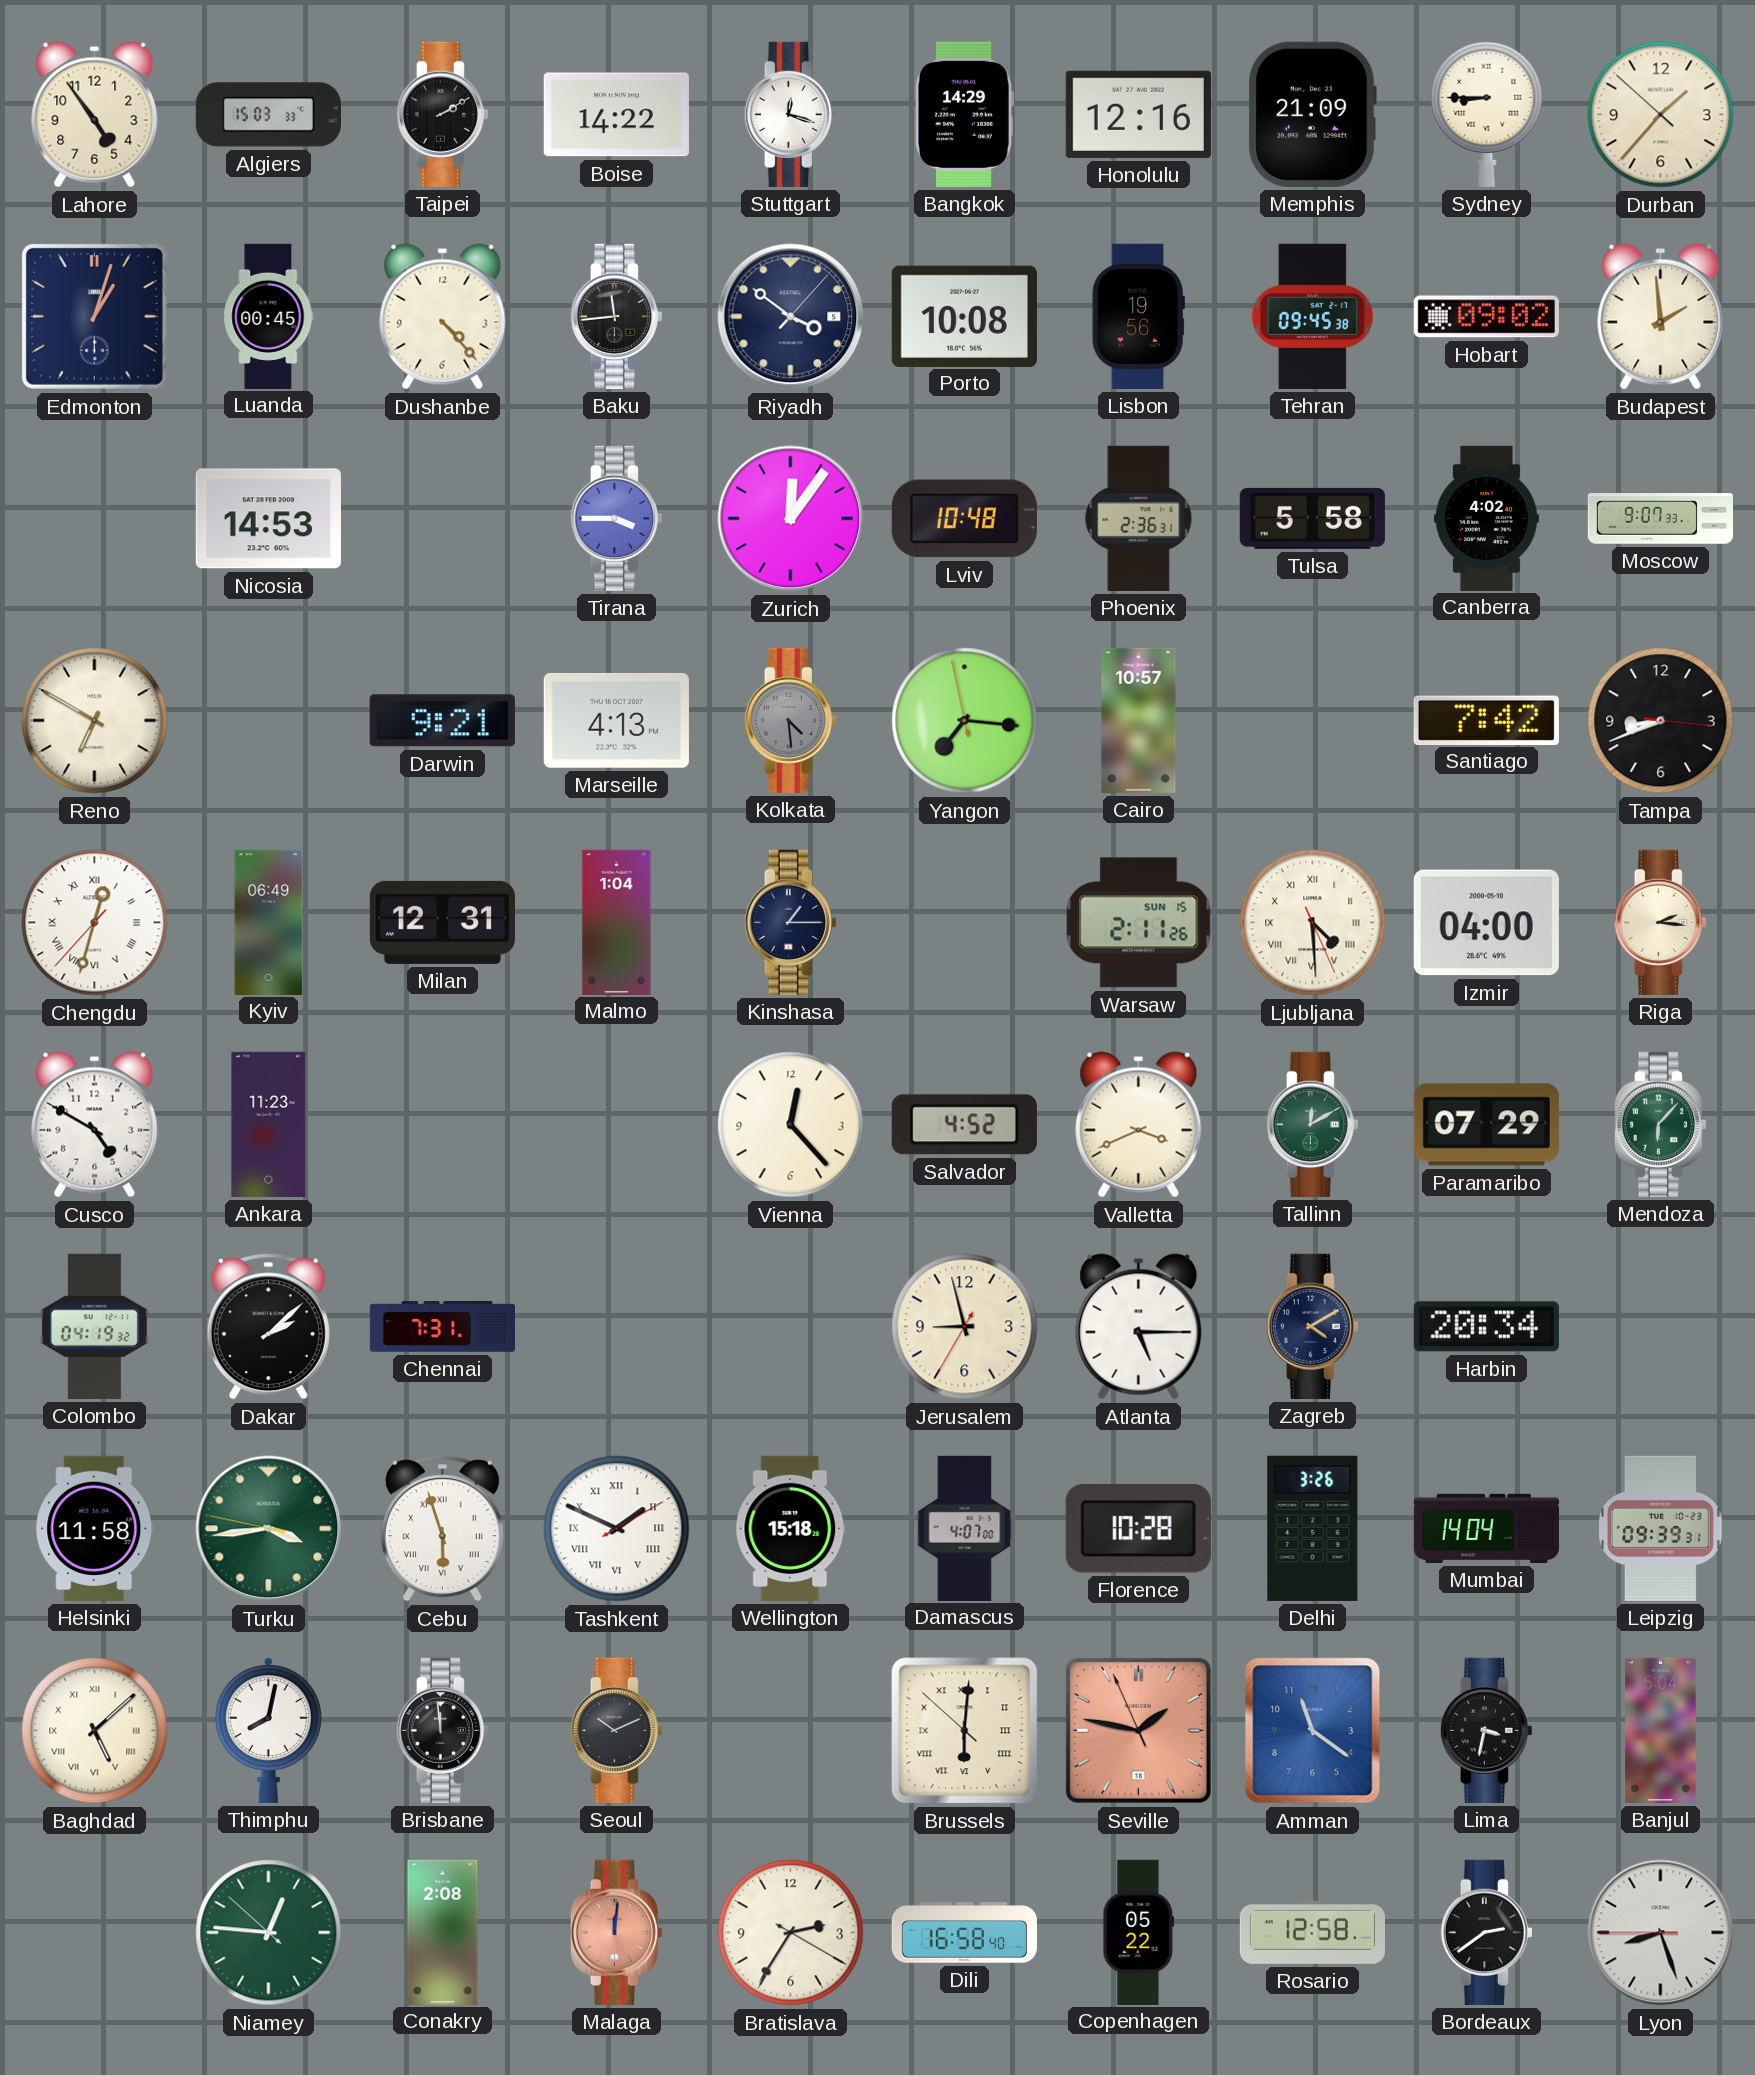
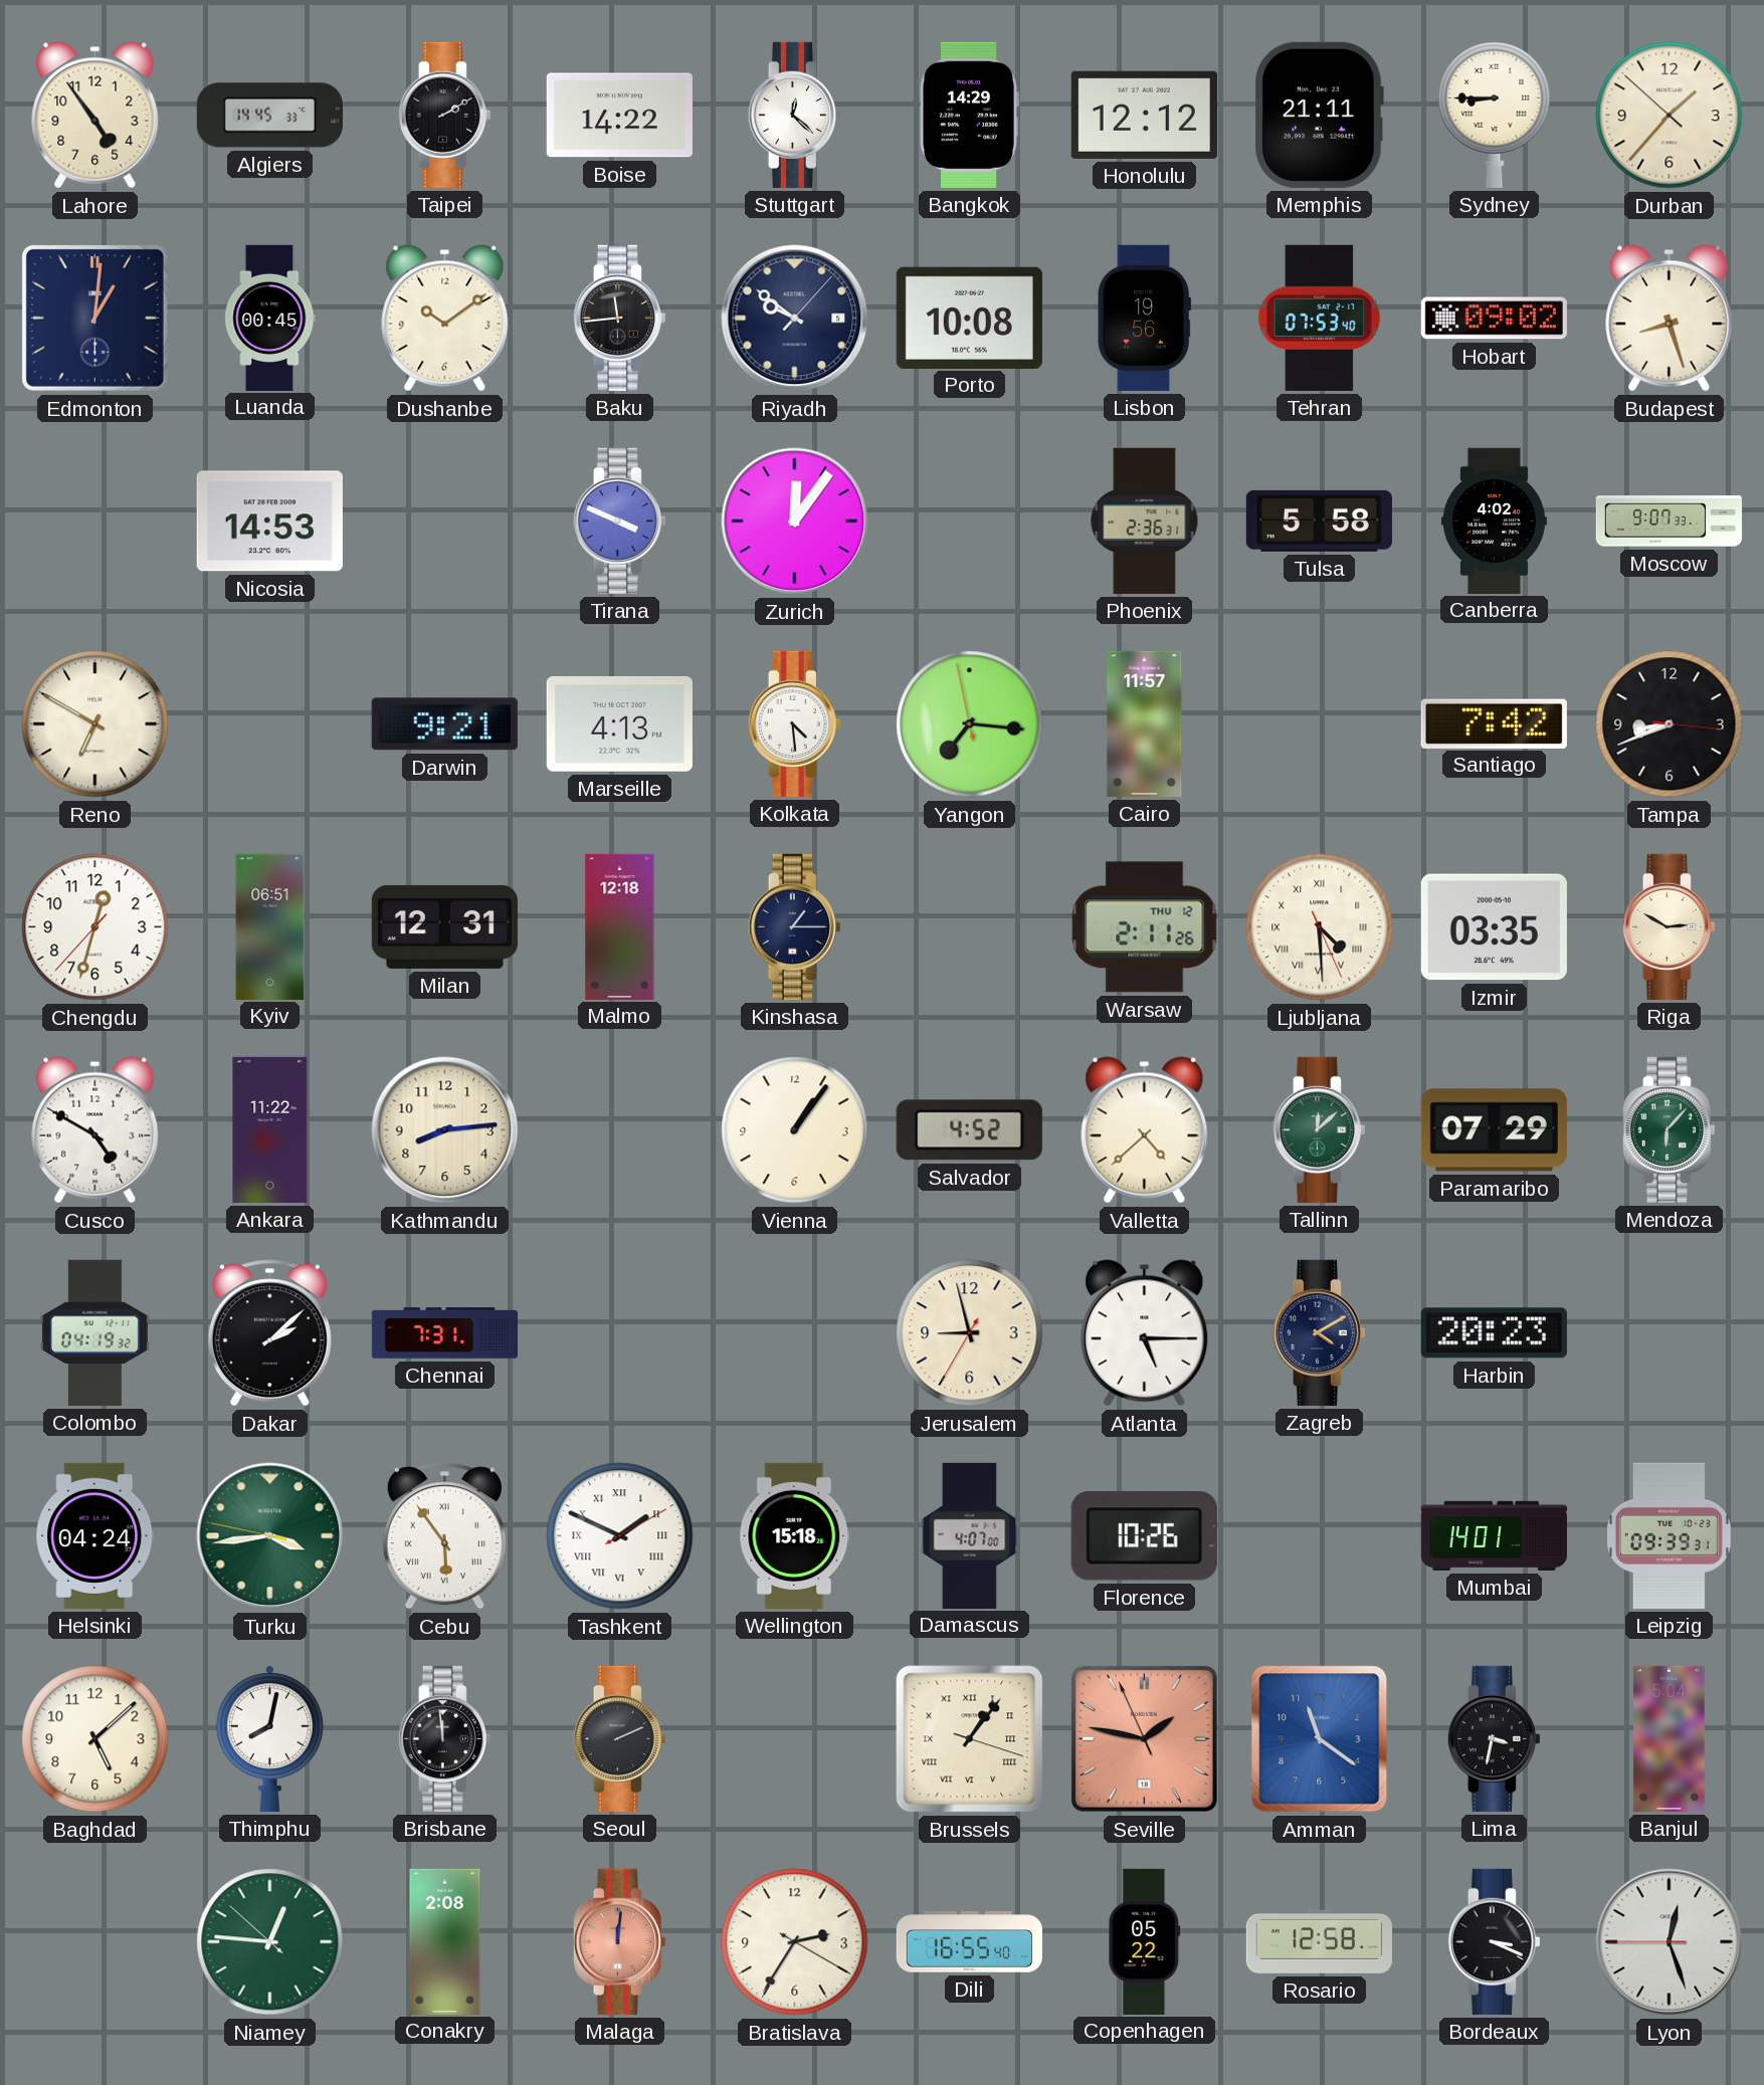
Algiers: 15:03 -> 14:45 (269, 116)
Stuttgart: 12:18 -> 12:22 (794, 115)
Honolulu: 12:16 -> 12:12 (1144, 115)
Memphis: 21:09 -> 21:11 (1319, 115)
Edmonton: 1:03 -> 1:01 (94, 318)
Dushanbe: 4:23 -> 10:09 (445, 319)
Riyadh: 3:51 -> 9:51 (795, 319)
Tehran: 09:45 -> 07:53 (1319, 318)
Budapest: 1:59 -> 8:27 (1670, 319)
Tirana: 3:45 -> 3:49 (619, 520)
Lviv: 10:48 -> none (964, 519)
Kolkata dial: grey -> white (794, 723)
Cairo: 10:57 -> 11:57 (1145, 723)
Chengdu numerals: Roman -> Arabic (95, 927)
Kyiv: 06:49 -> 06:51 (270, 926)
Malmo: 1:04 -> 12:18 (620, 926)
Warsaw date: SUN 15 -> THU 12 (1145, 927)
Izmir: 04:00 -> 03:35 (1494, 927)
Riga: 2:16 -> 2:50 (1669, 926)
Ankara: 11:23 -> 11:22 (270, 1129)
Kathmandu: none -> 8:14 (445, 1130)
Vienna: 12:23 -> 1:06 (795, 1130)
Valletta: 3:41 -> 4:38 (1145, 1130)
Tallinn: 12:10 -> 12:08 (1319, 1129)
Harbin: 20:34 -> 20:23 (1494, 1333)
Helsinki: 11:58 -> 04:24 (95, 1535)
Cebu: 5:57 -> 5:54 (444, 1536)
Florence: 10:28 -> 10:26 (1144, 1536)
Delhi: 3:26 -> none (1313, 1528)
Mumbai: 14:04 -> 14:01 (1494, 1535)
Baghdad numerals: Roman -> Arabic (95, 1739)
Seoul: 10:11 -> 2:11 (619, 1738)
Brussels: 6:00 -> 1:06 (970, 1739)
Dili: 16:58 -> 16:55 (969, 1942)
Bordeaux: 2:39 -> 3:19 (1494, 1941)
Lyon: 8:26 -> 12:26 (1670, 1942)
